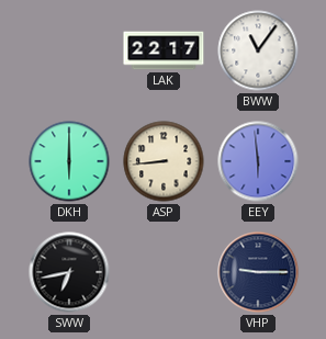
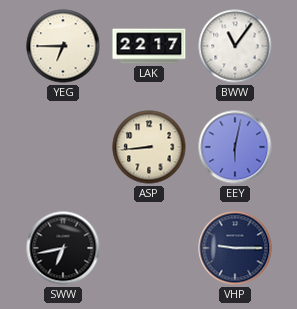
YEG: none -> 6:45 (63, 46)
DKH: 6:00 -> none (69, 161)
EEY: 5:59 -> 6:02 (235, 147)
